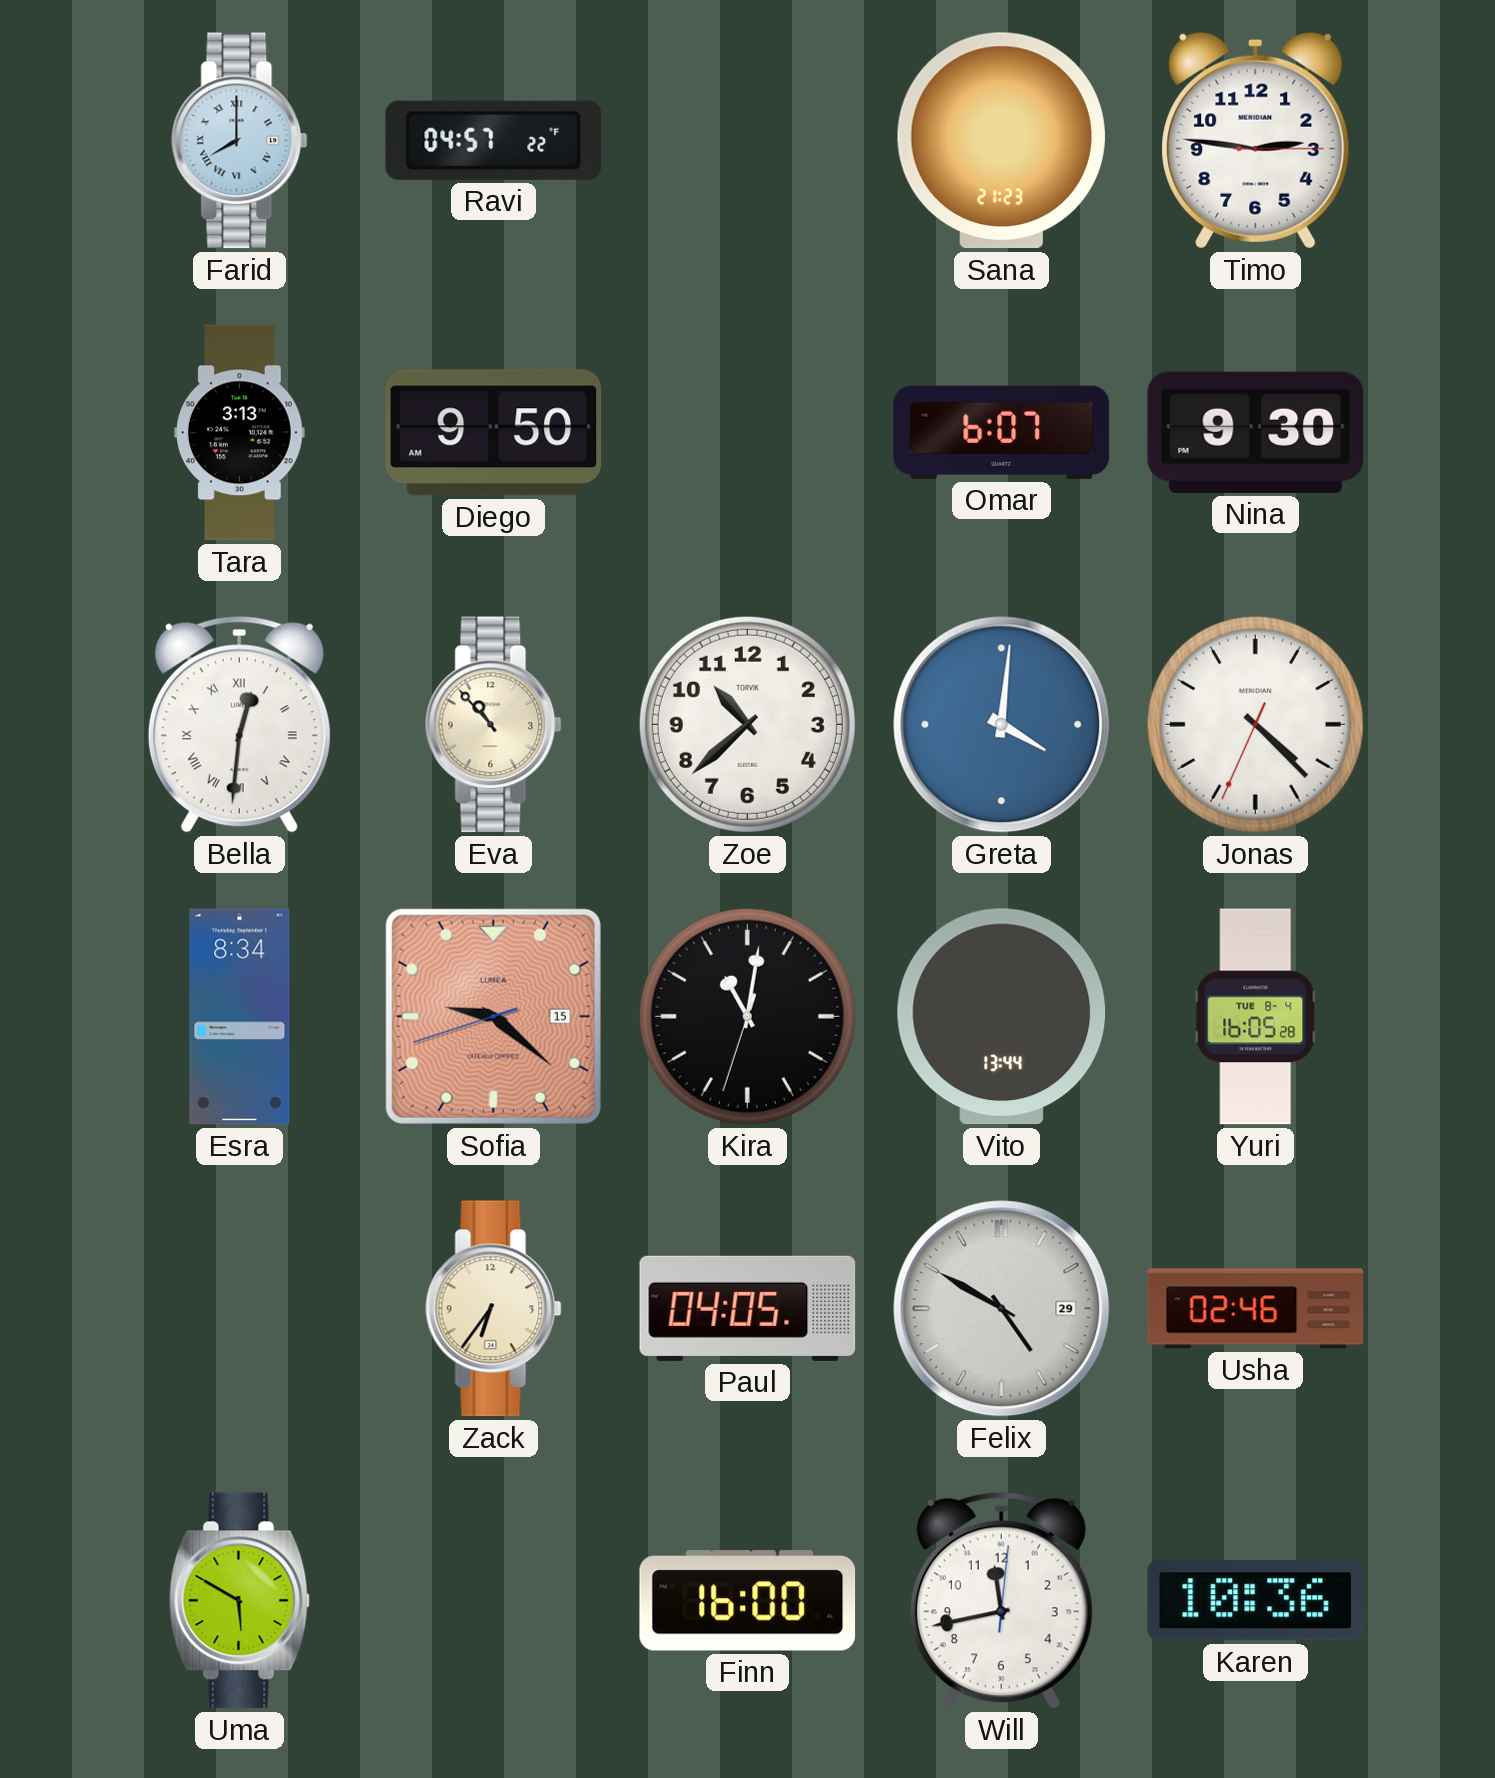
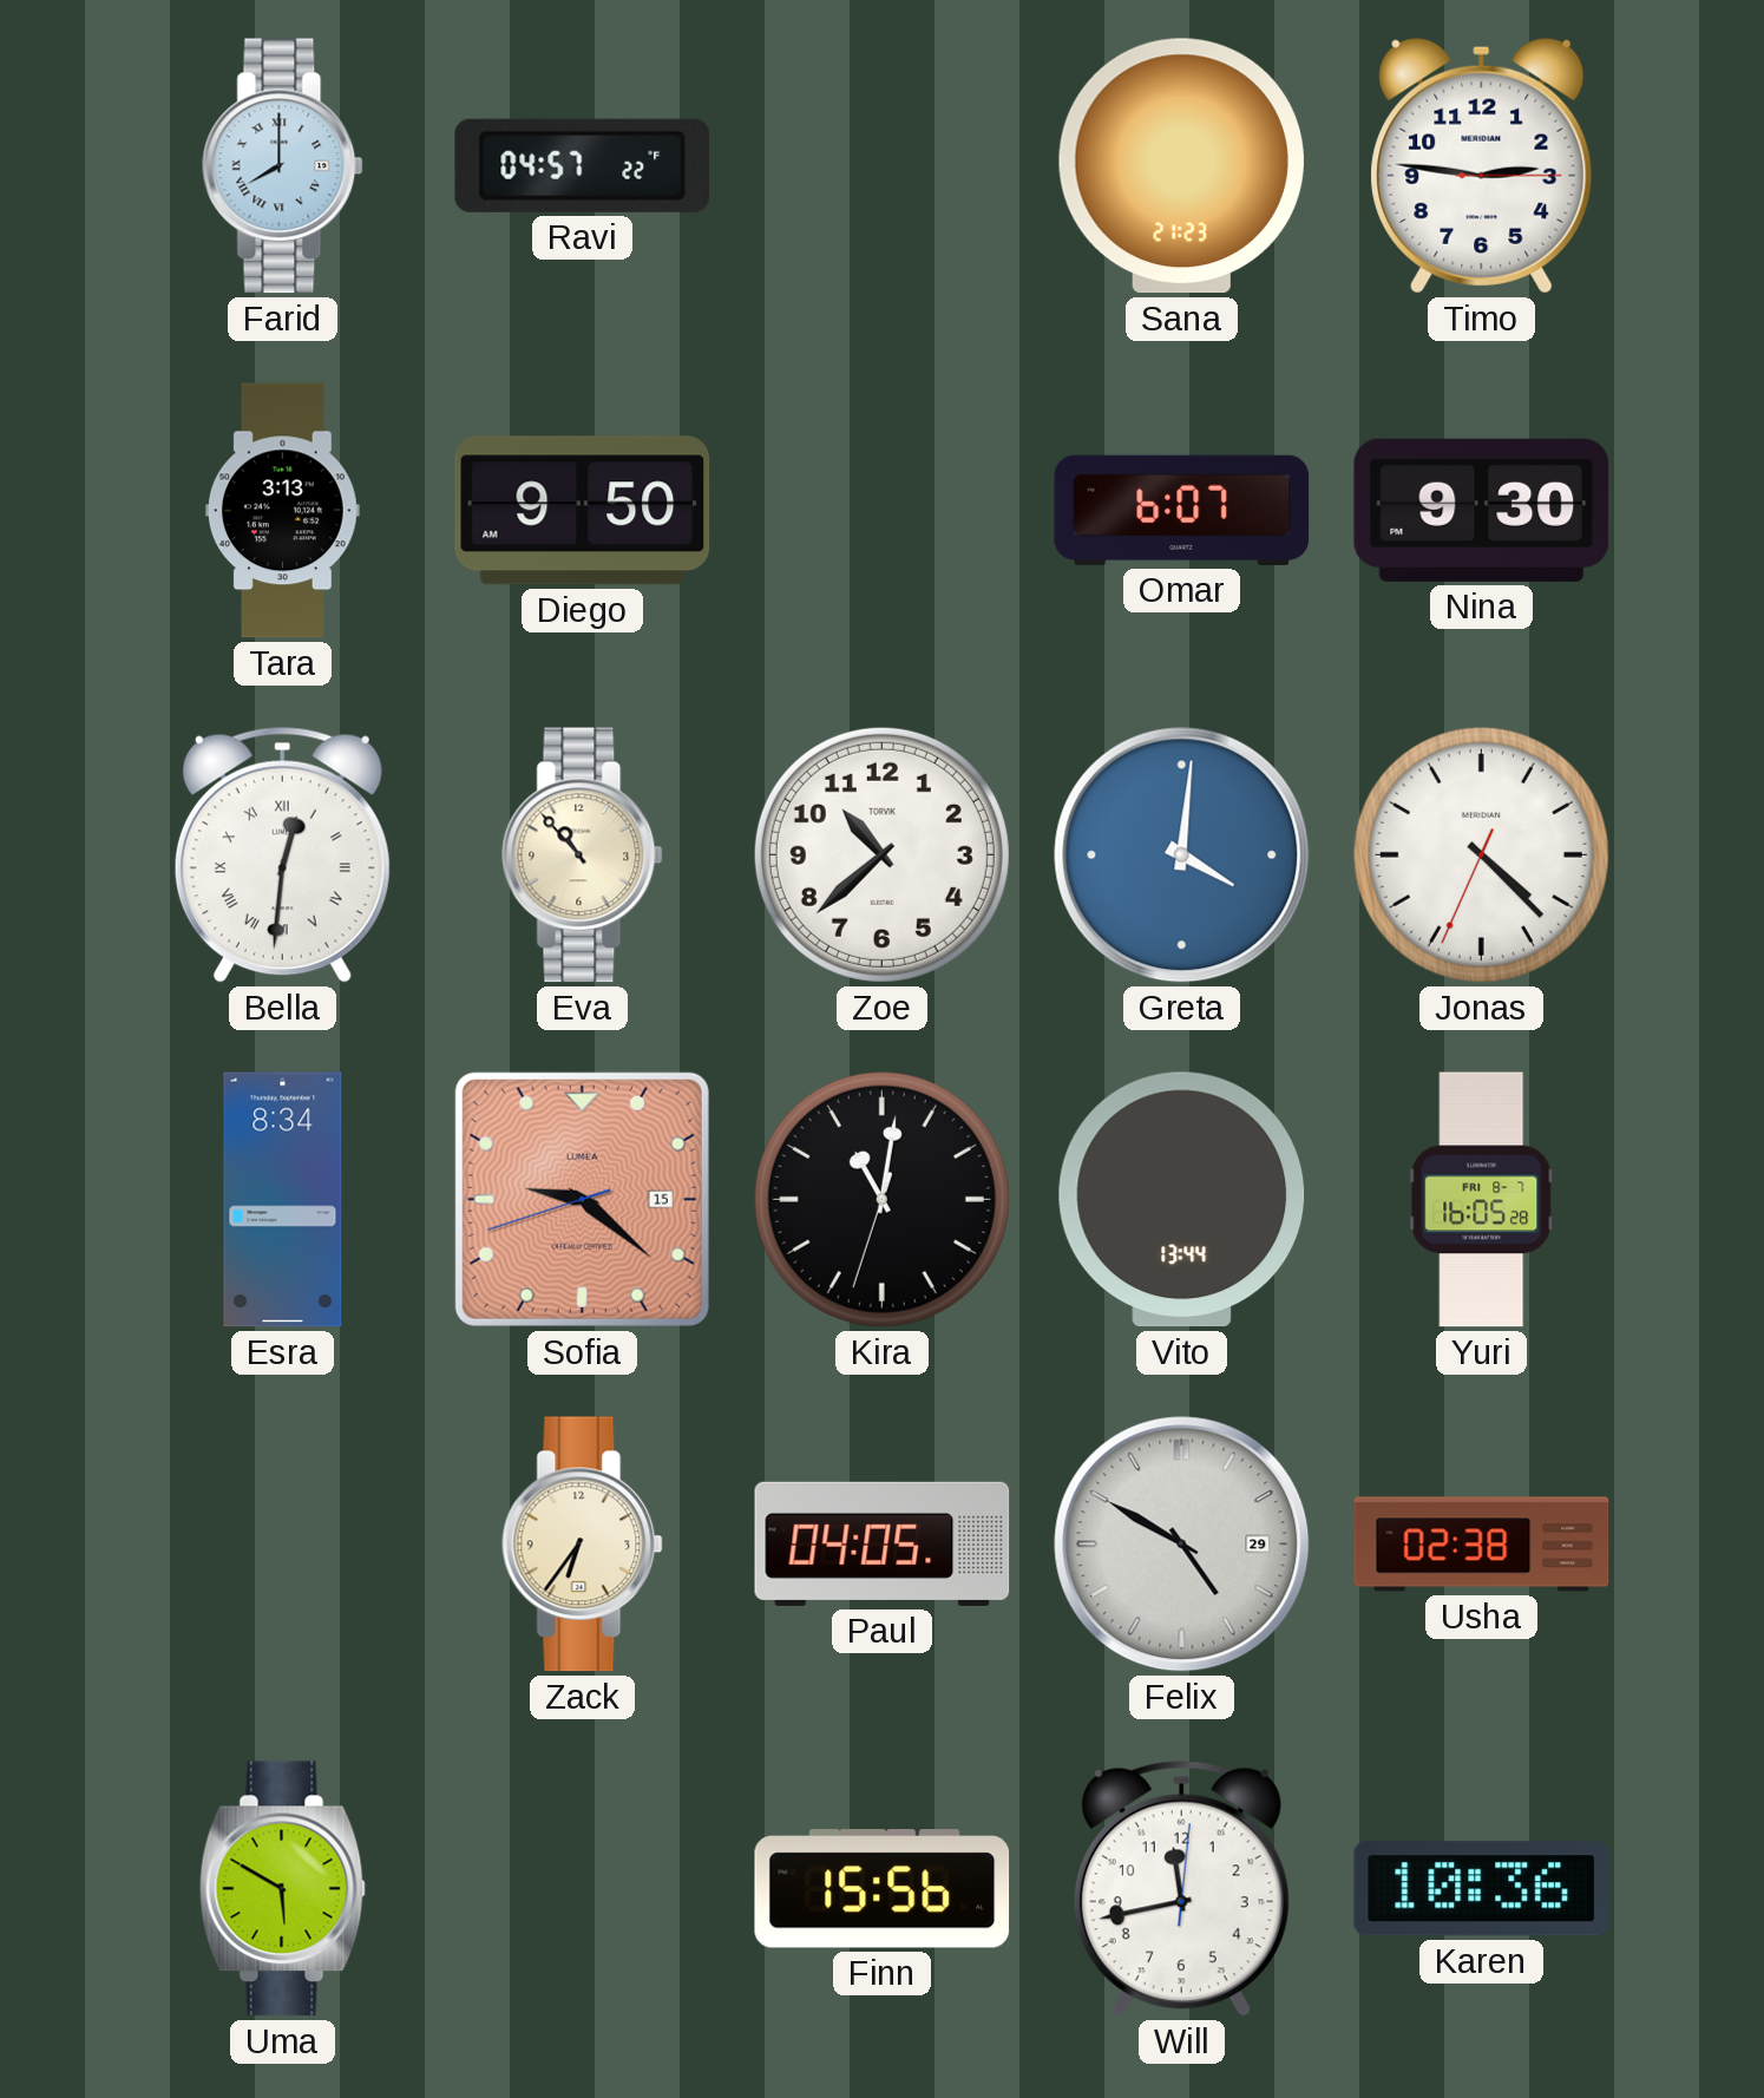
Yuri date: TUE 8-4 -> FRI 8-7 (1482, 1200)
Usha: 02:46 -> 02:38 (1482, 1545)
Finn: 16:00 -> 15:56 (883, 1889)
